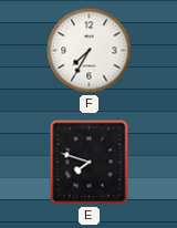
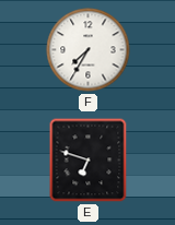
E: 7:48 -> 6:48 (89, 161)
